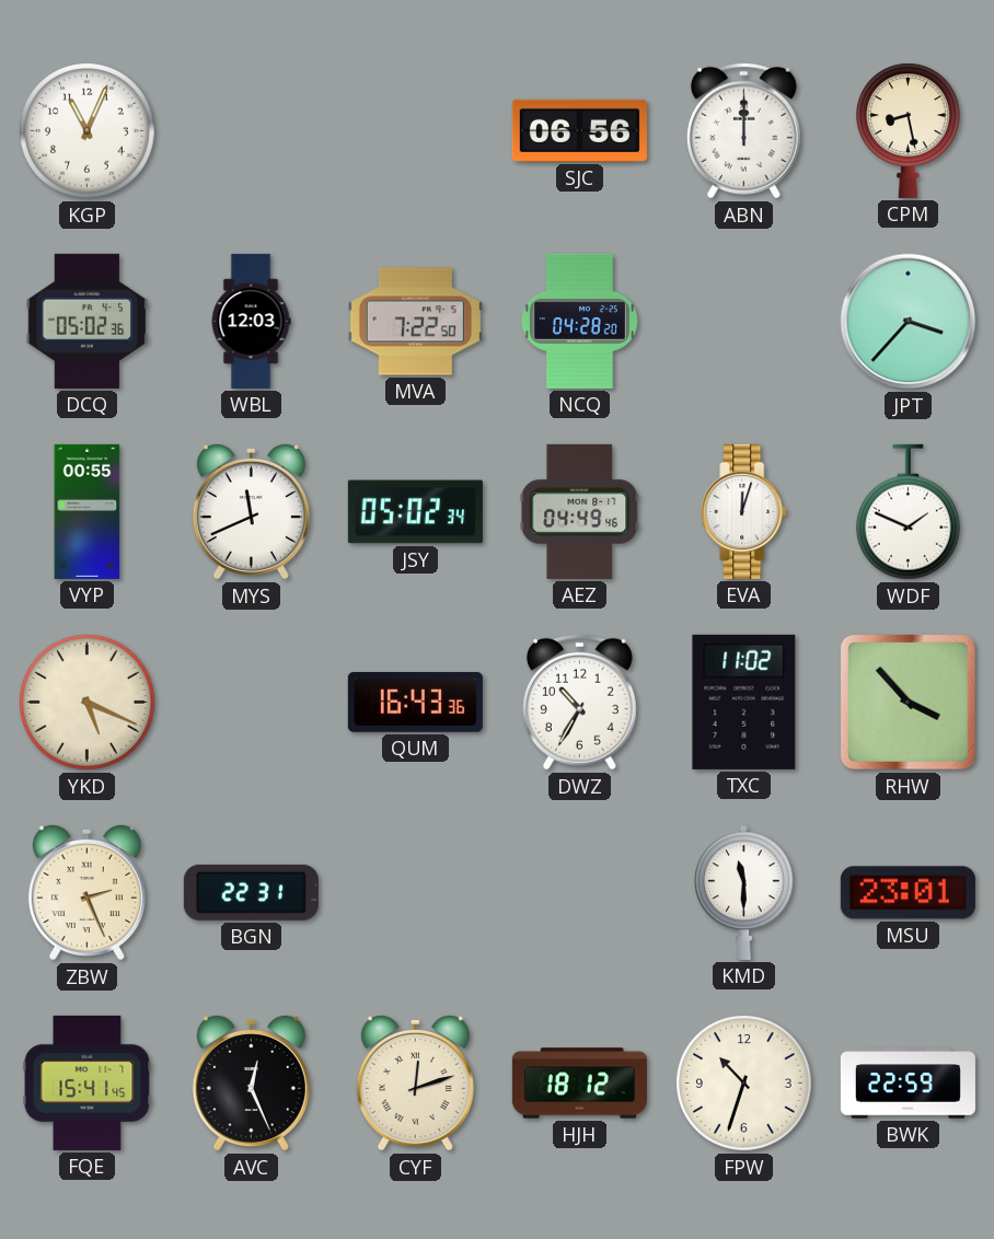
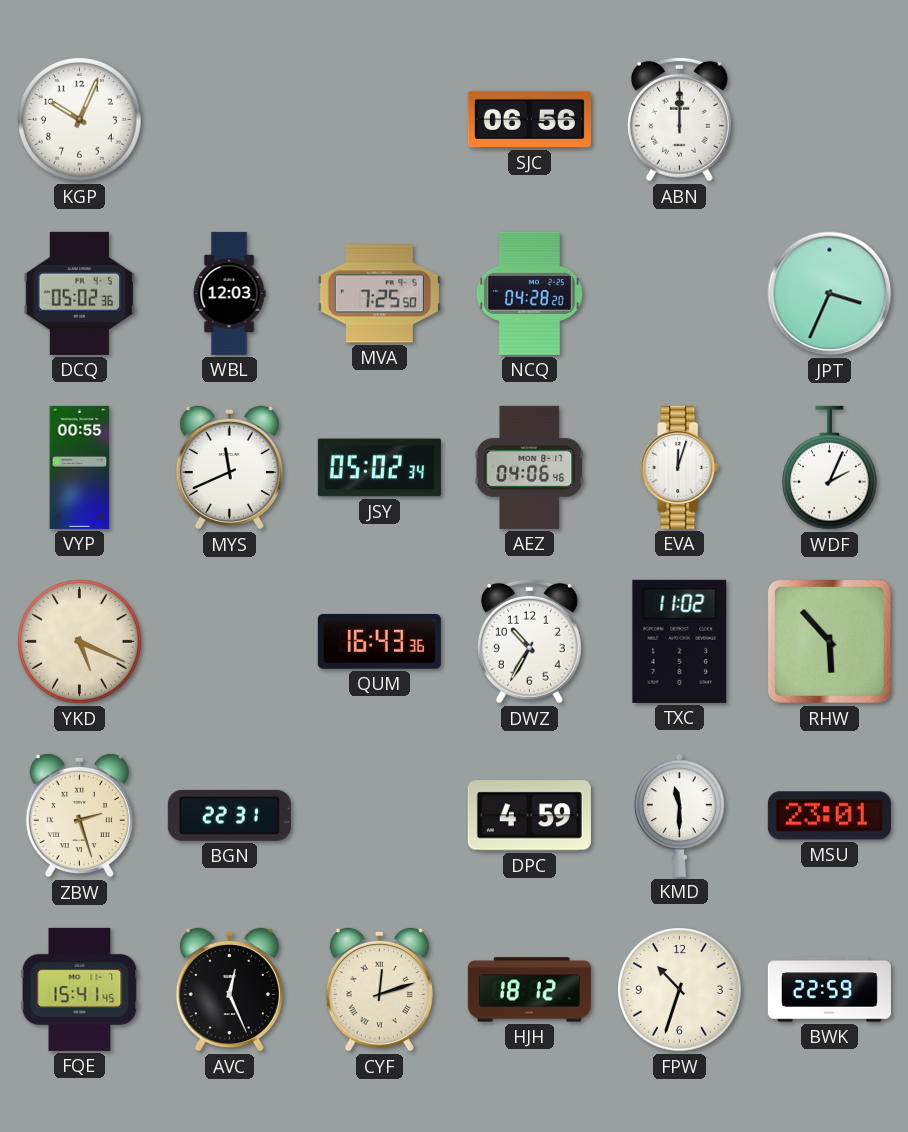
KGP: 11:04 -> 10:04 (80, 120)
CPM: 8:28 -> none (908, 130)
MVA: 7:22 -> 7:25 (379, 294)
JPT: 3:37 -> 3:34 (830, 294)
AEZ: 04:49 -> 04:06 (530, 467)
WDF: 1:49 -> 2:04 (829, 468)
RHW: 3:53 -> 5:53 (829, 641)
ZBW: 2:26 -> 2:27 (79, 815)
DPC: none -> 4:59 (529, 816)
